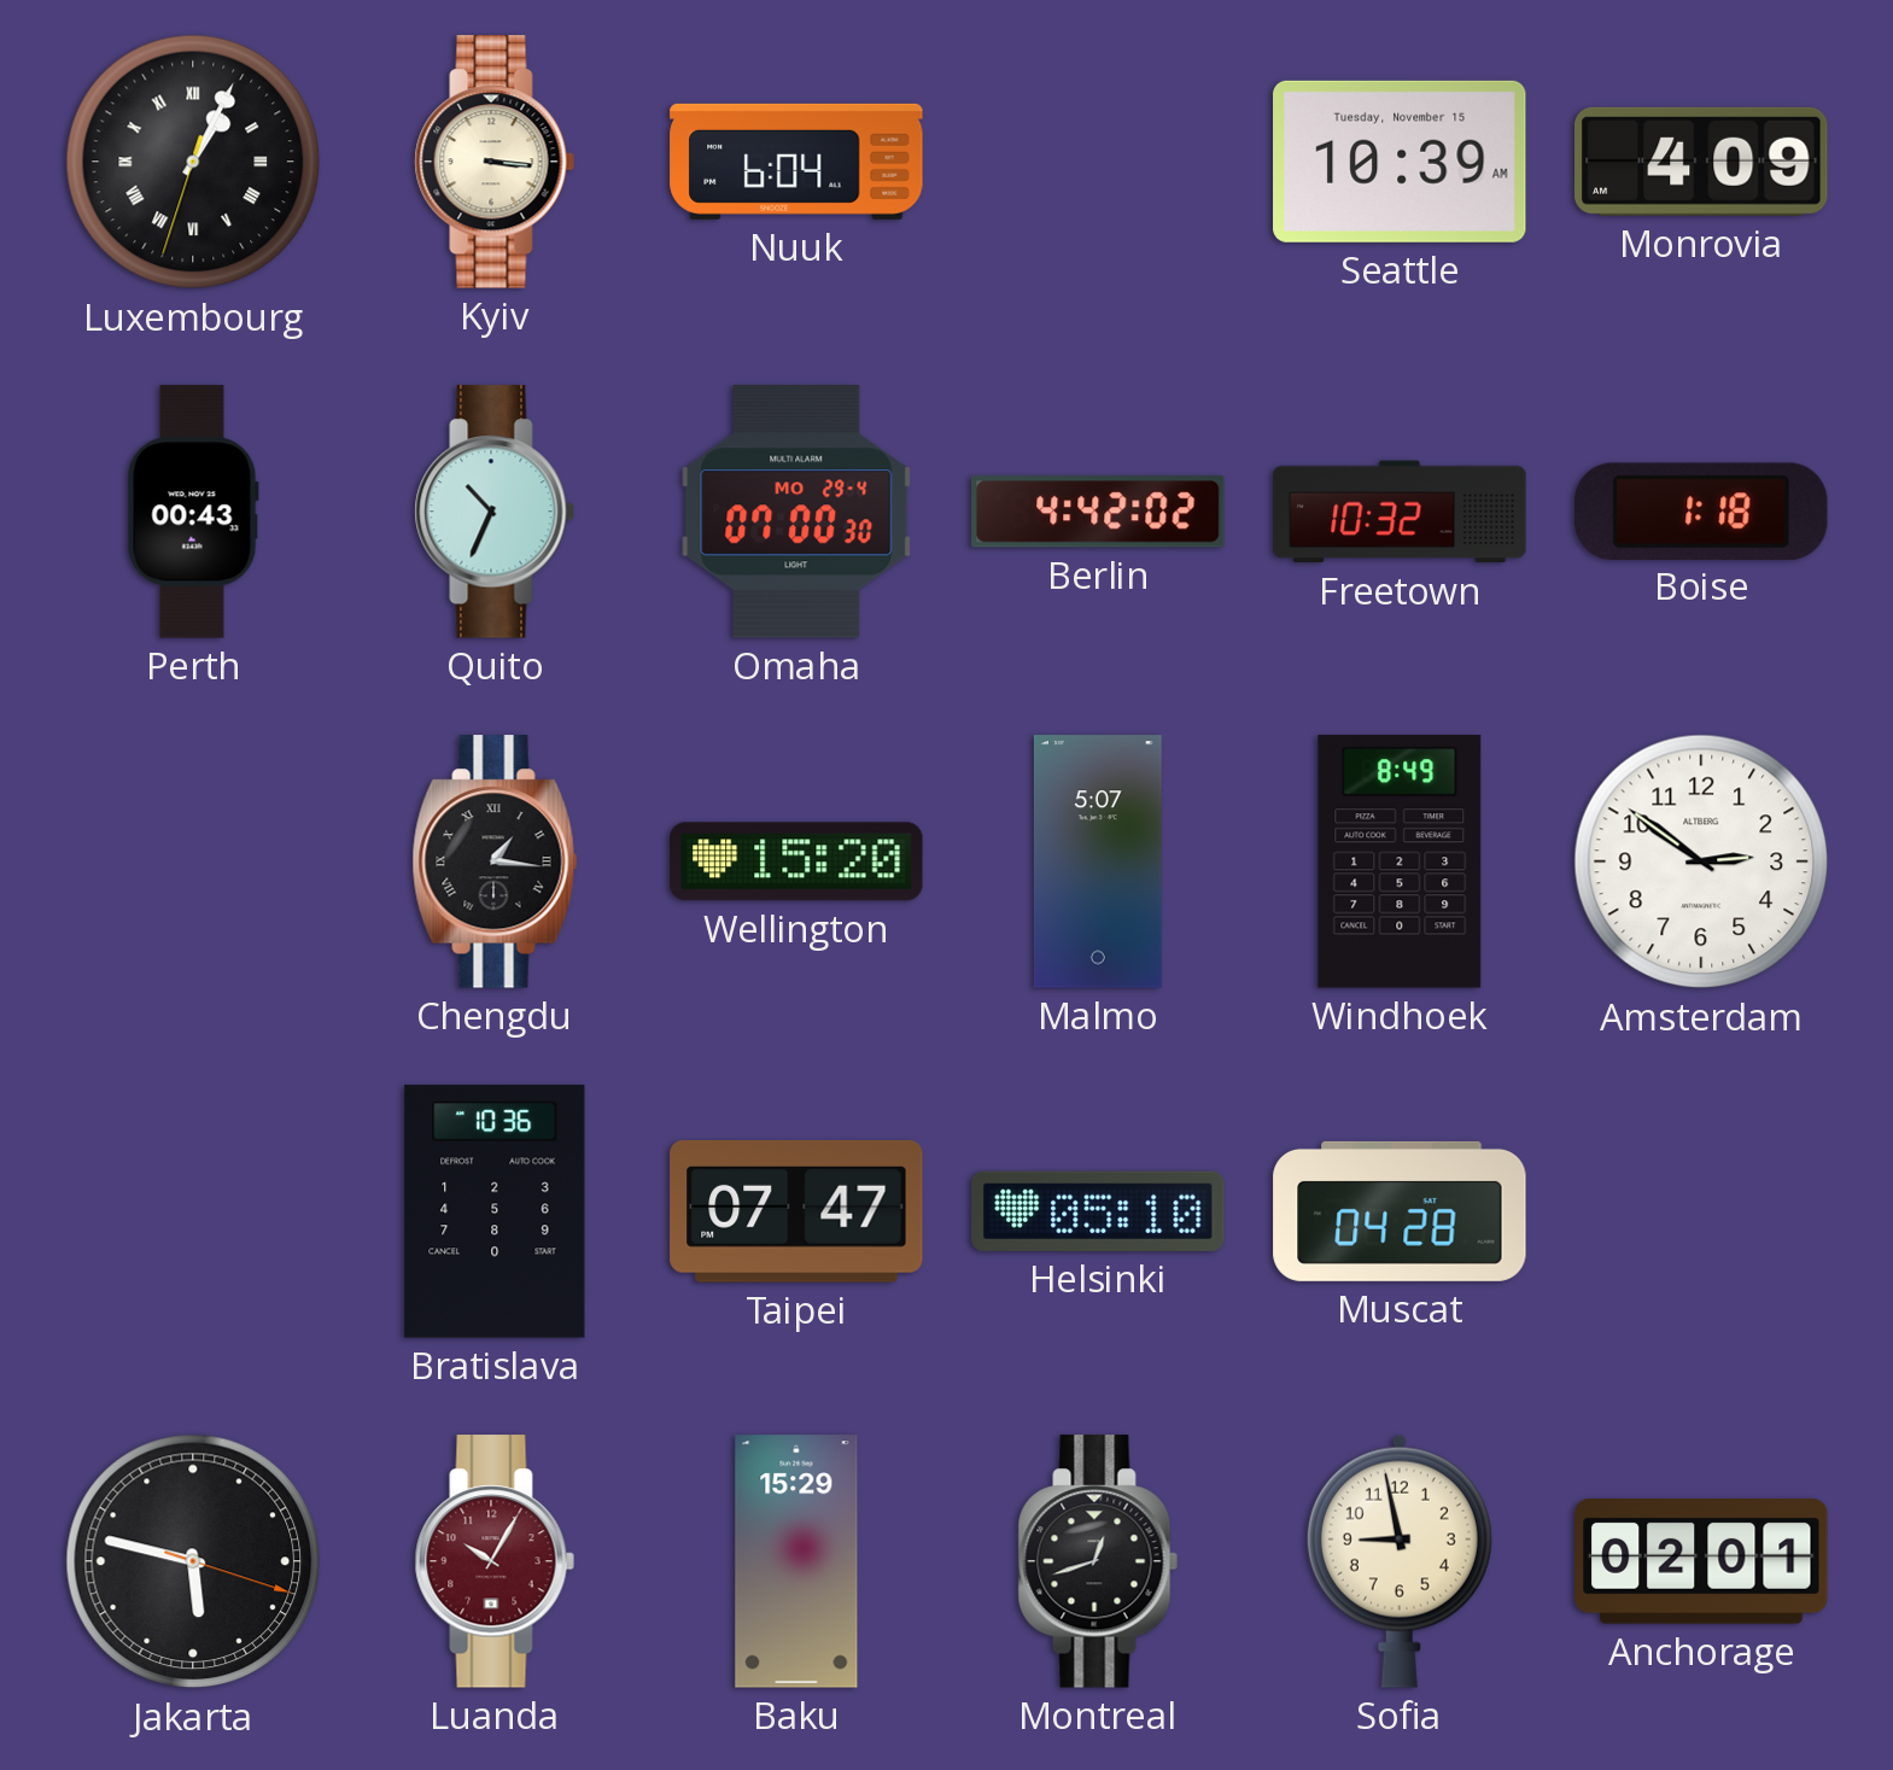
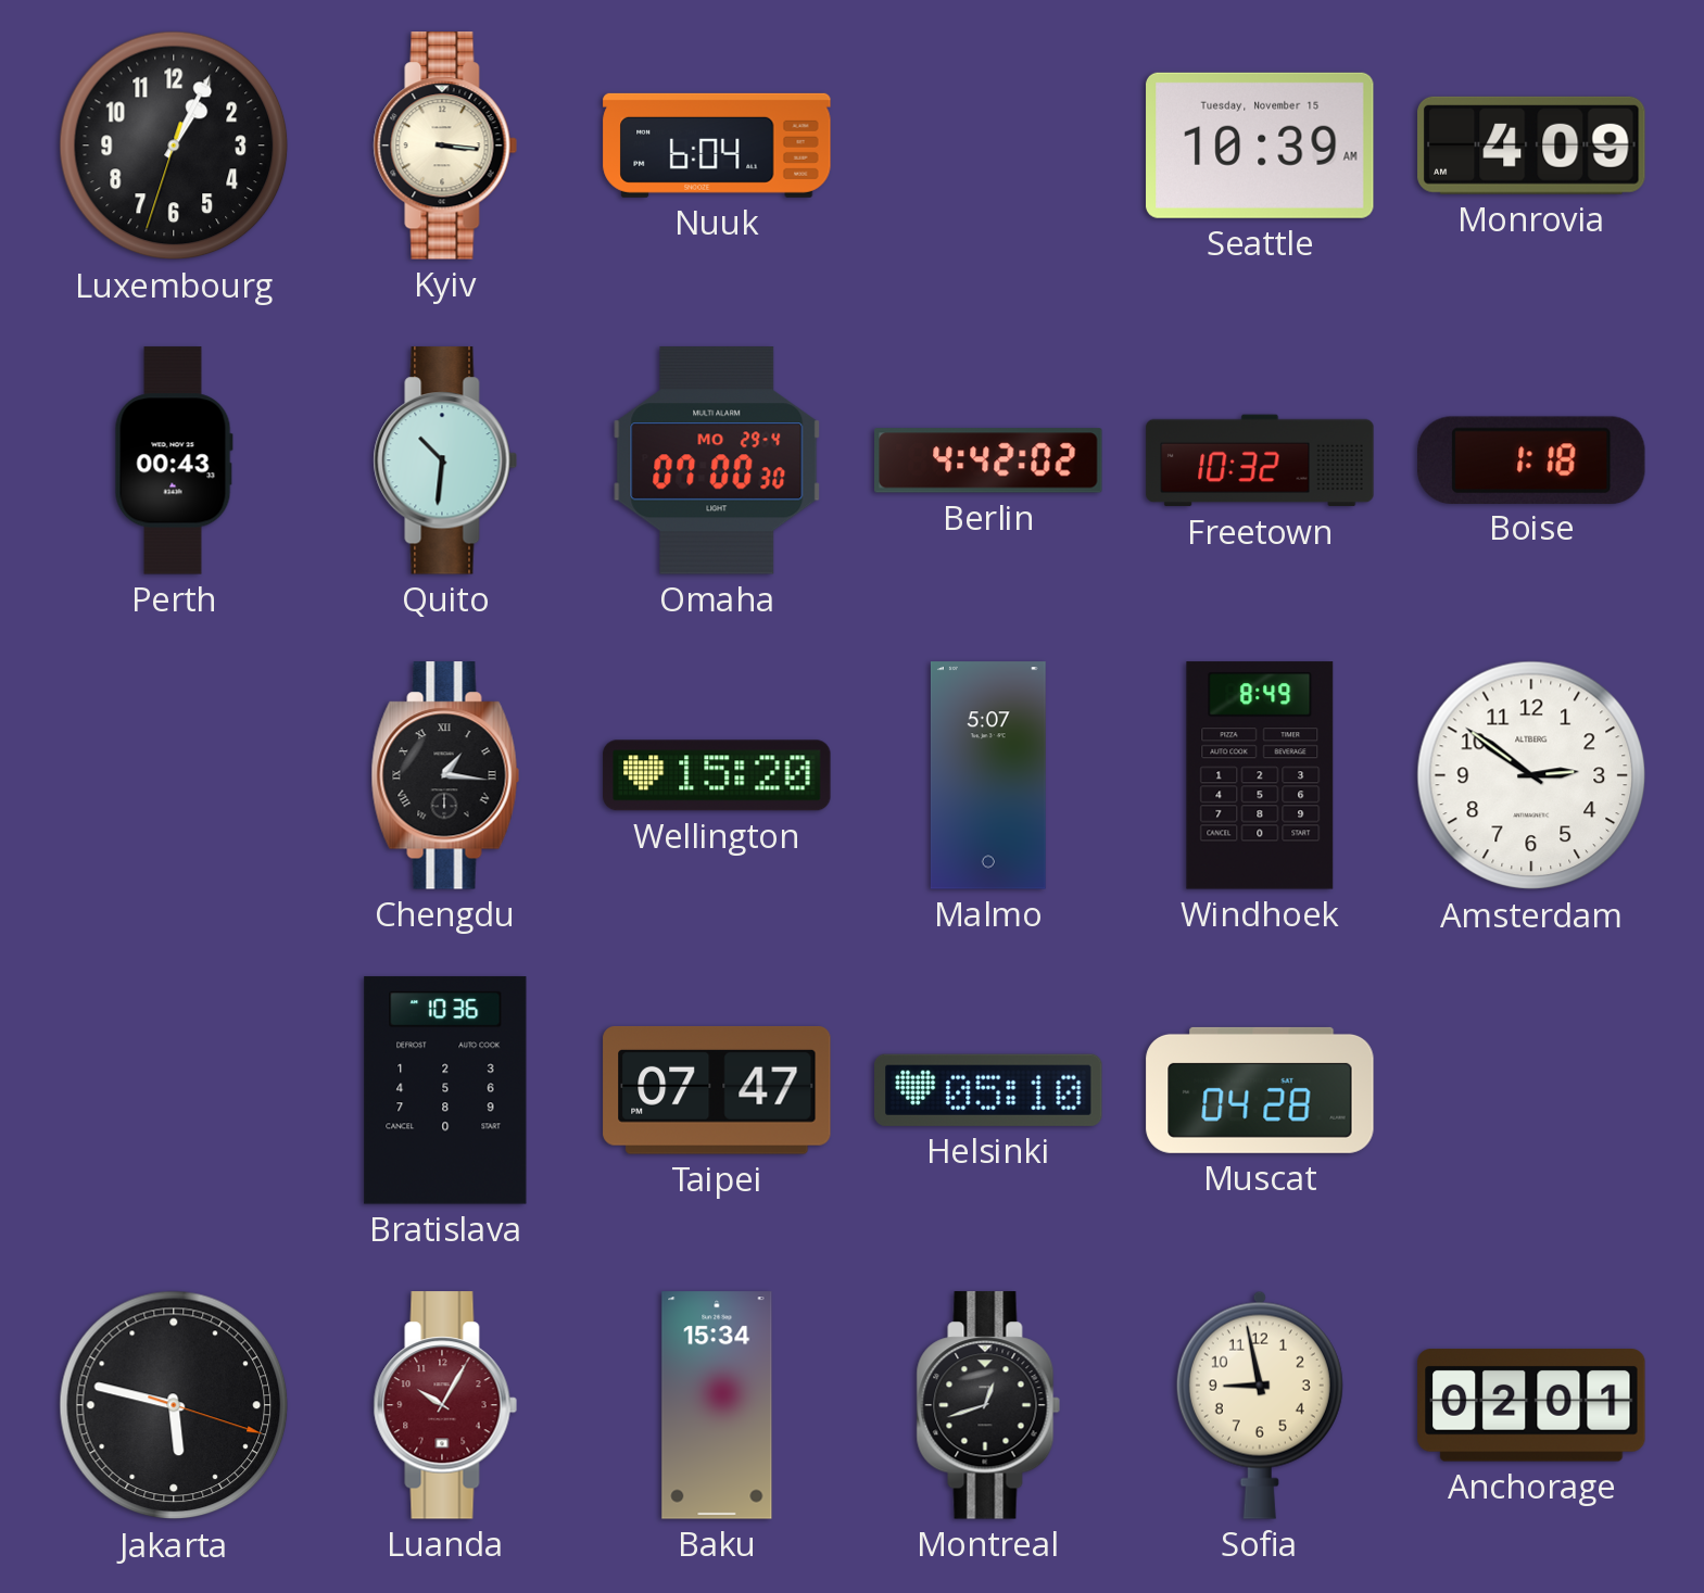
Luxembourg numerals: Roman -> Arabic (174, 146)
Quito: 10:34 -> 10:31 (445, 460)
Baku: 15:29 -> 15:34 (717, 1405)
